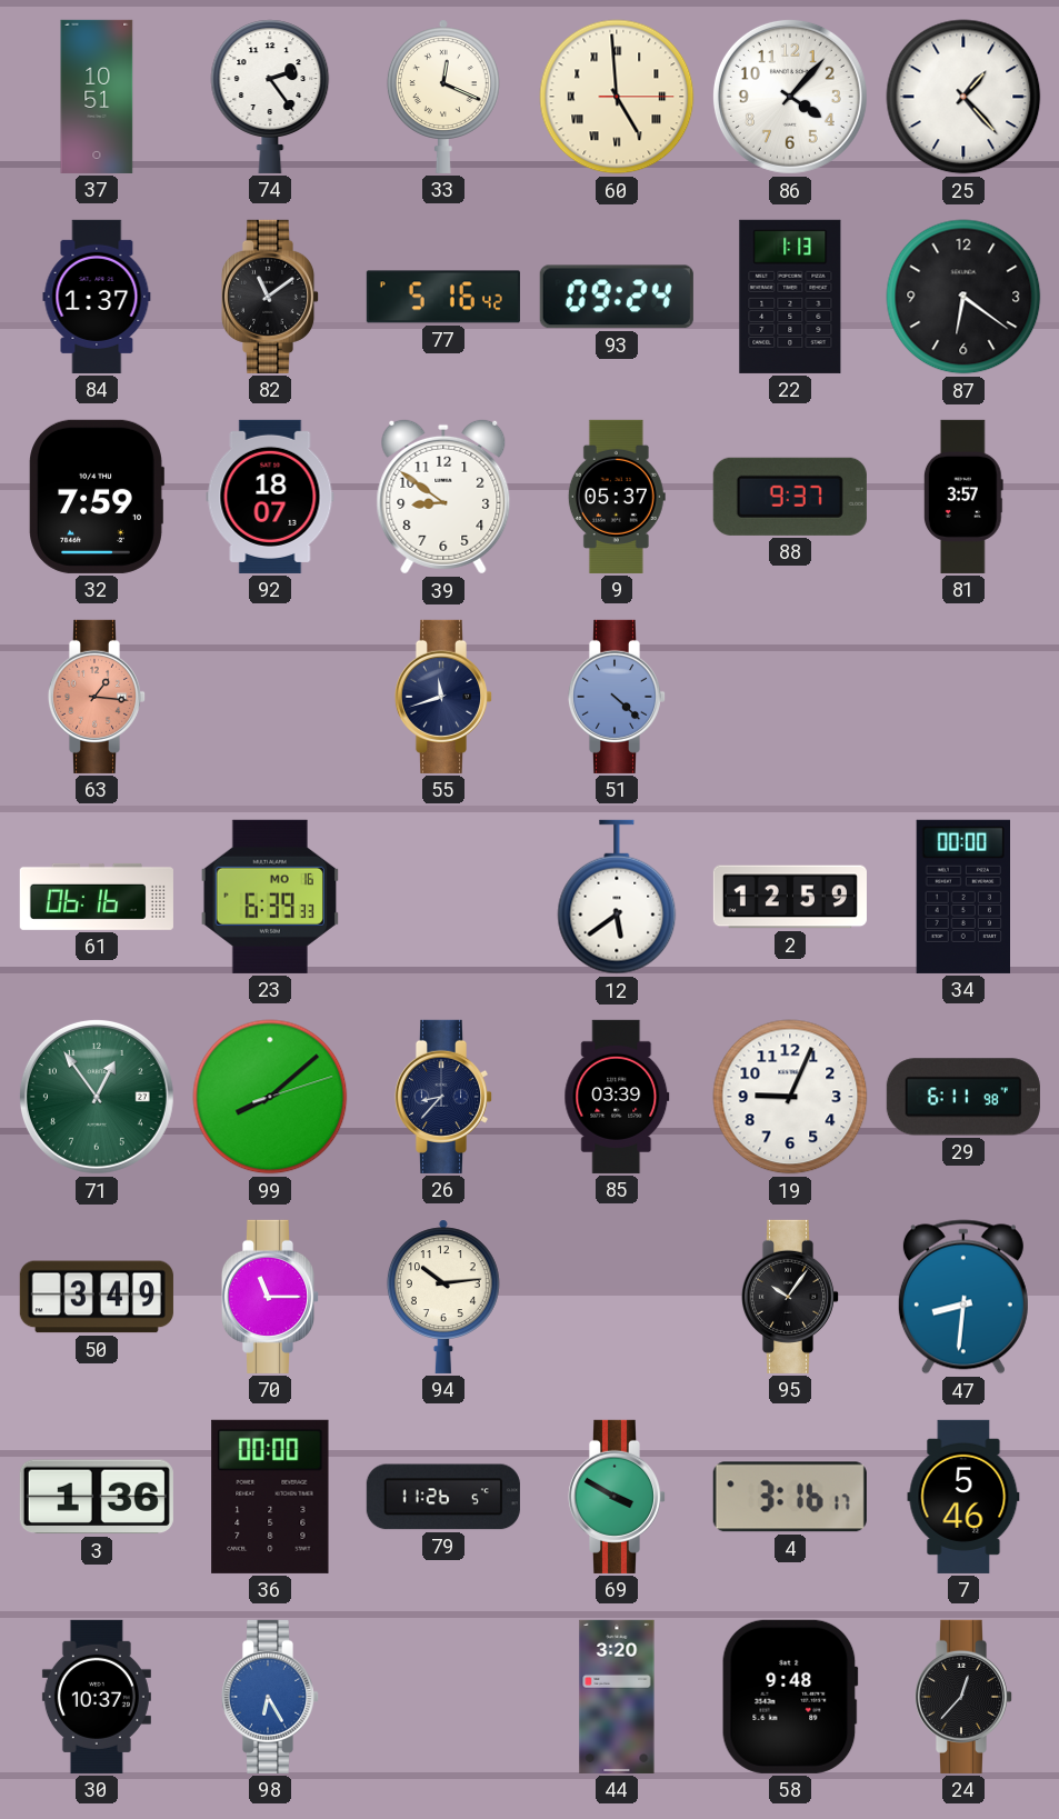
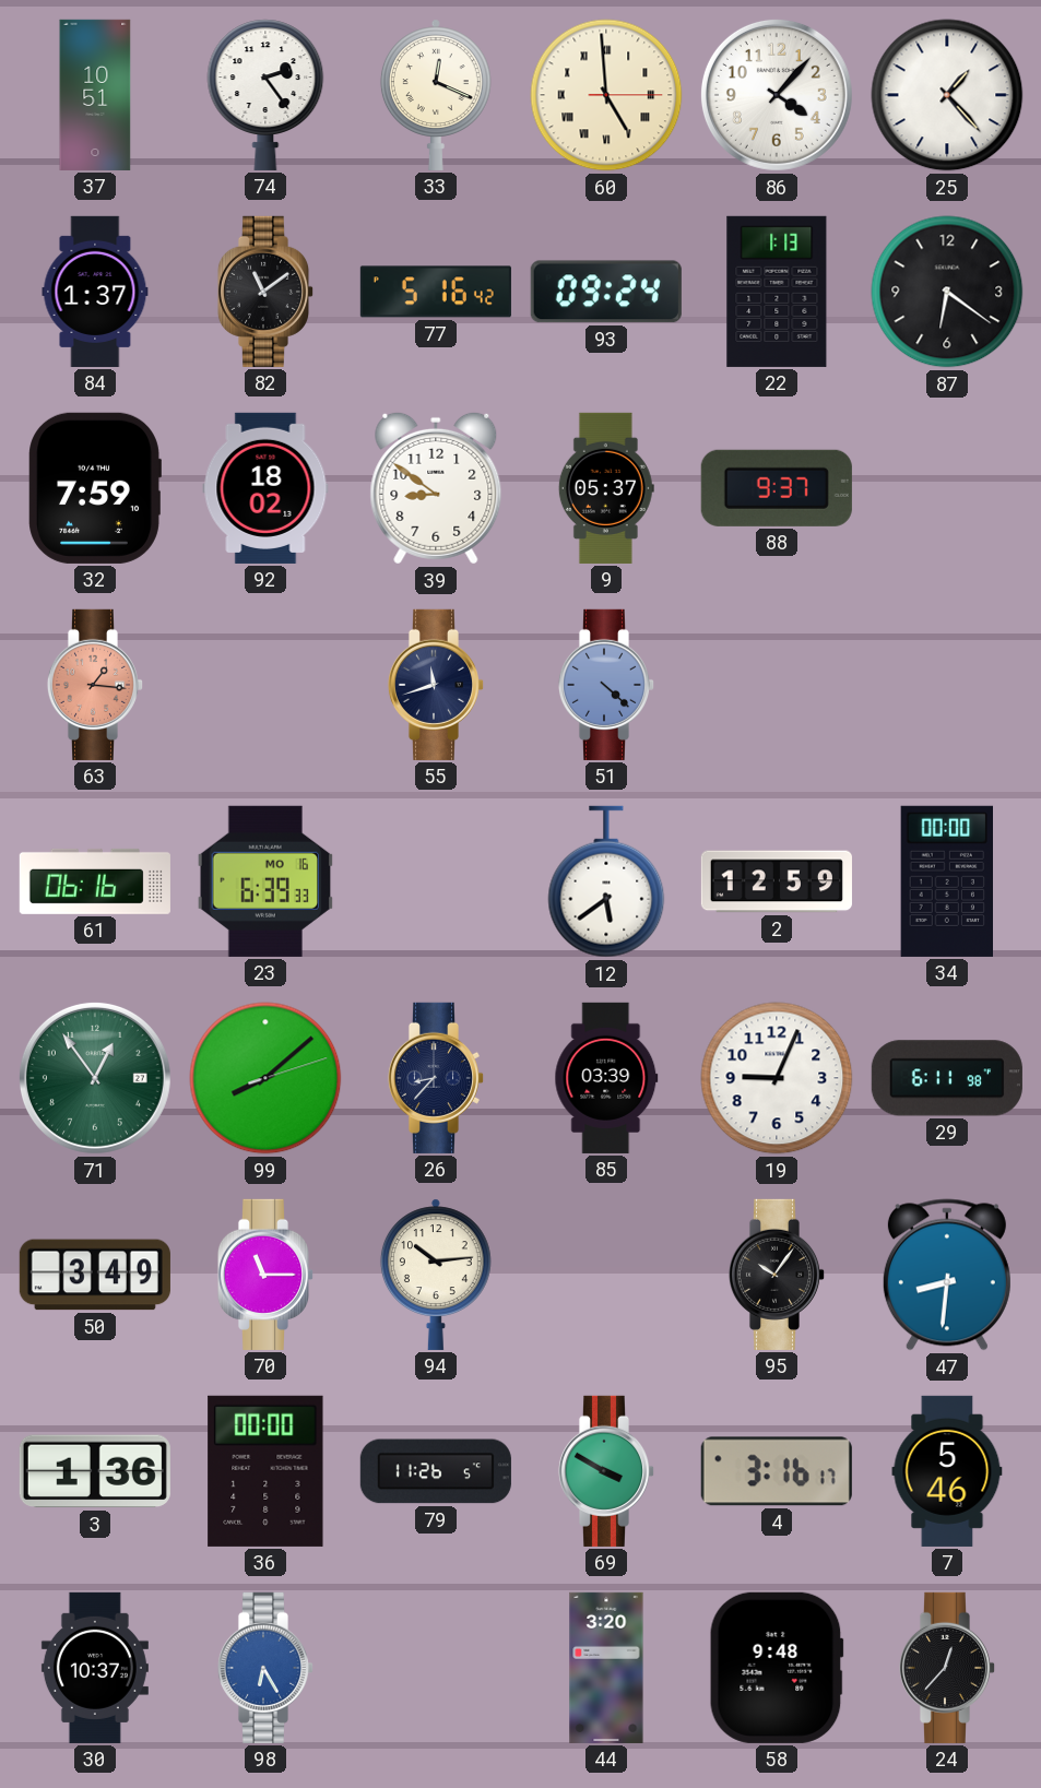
92: 18:07 -> 18:02 (265, 488)
81: 3:57 -> none (963, 497)
